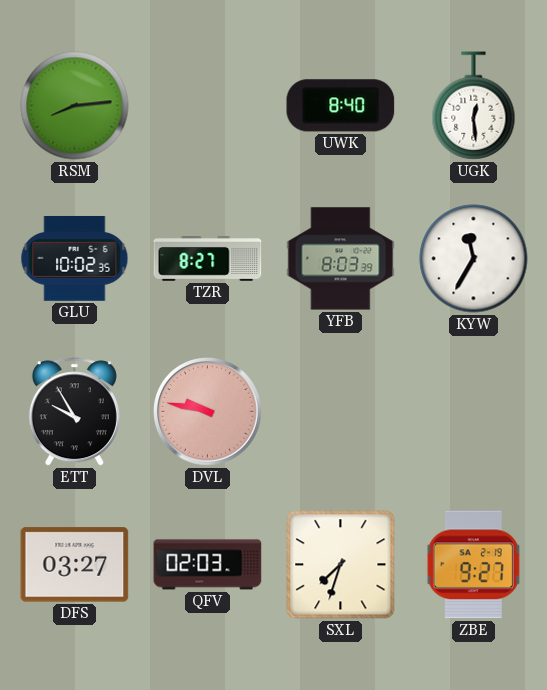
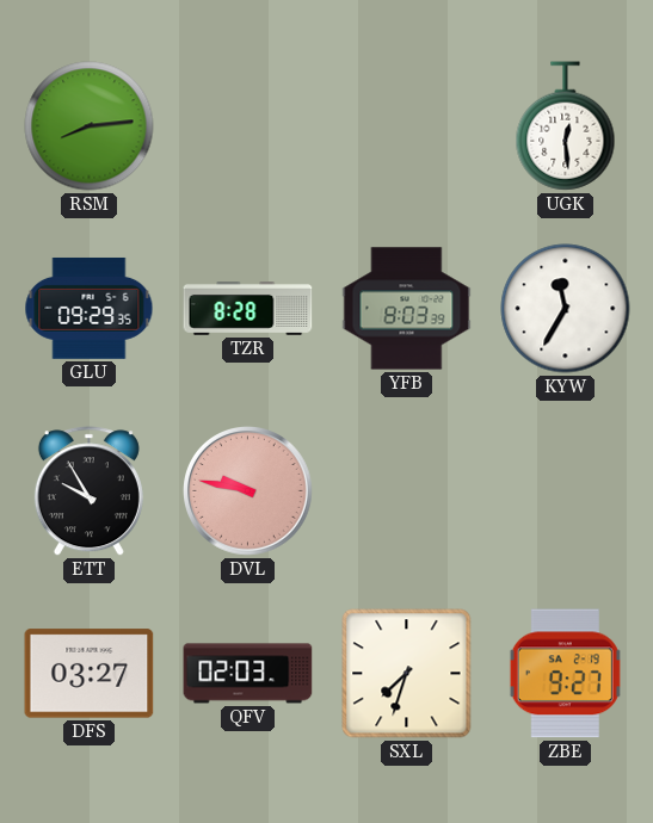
UWK: 8:40 -> none (341, 106)
GLU: 10:02 -> 09:29 (90, 308)
TZR: 8:27 -> 8:28 (248, 309)
